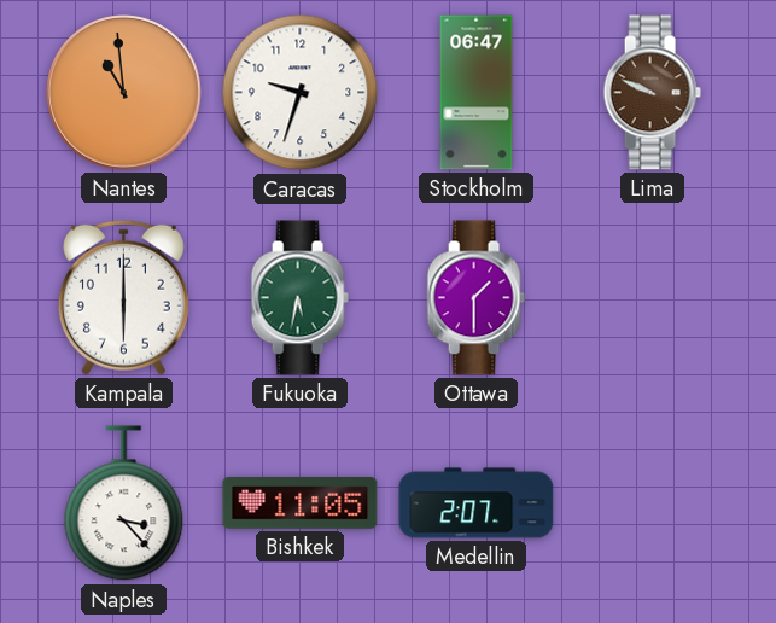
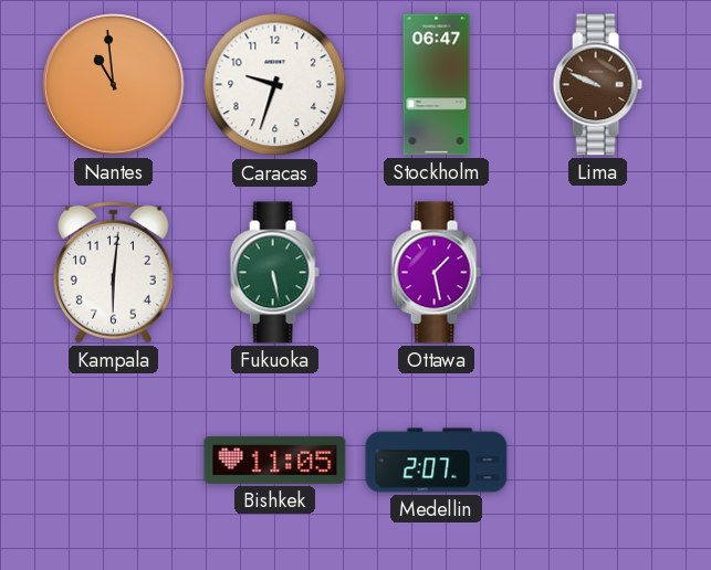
Kampala: 6:00 -> 6:01 (113, 272)
Fukuoka: 5:32 -> 5:28 (274, 273)
Ottawa: 1:30 -> 1:28 (436, 273)
Naples: 3:23 -> none (124, 503)
